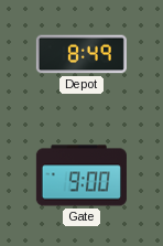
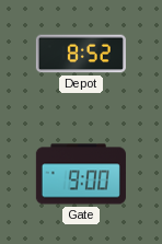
Depot: 8:49 -> 8:52 (81, 54)
